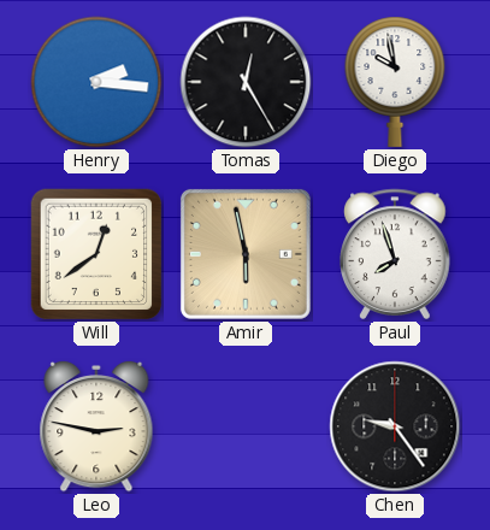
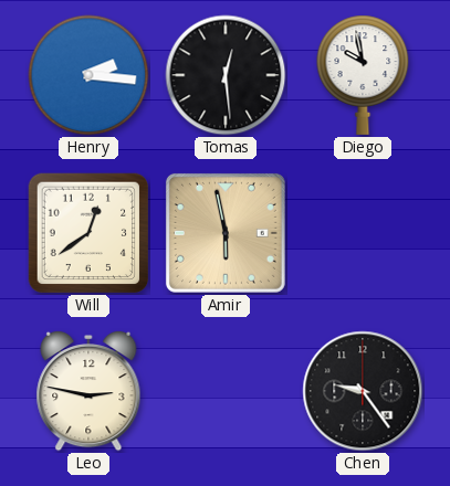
Tomas: 12:25 -> 12:29 (226, 75)
Paul: 7:57 -> none (395, 254)
